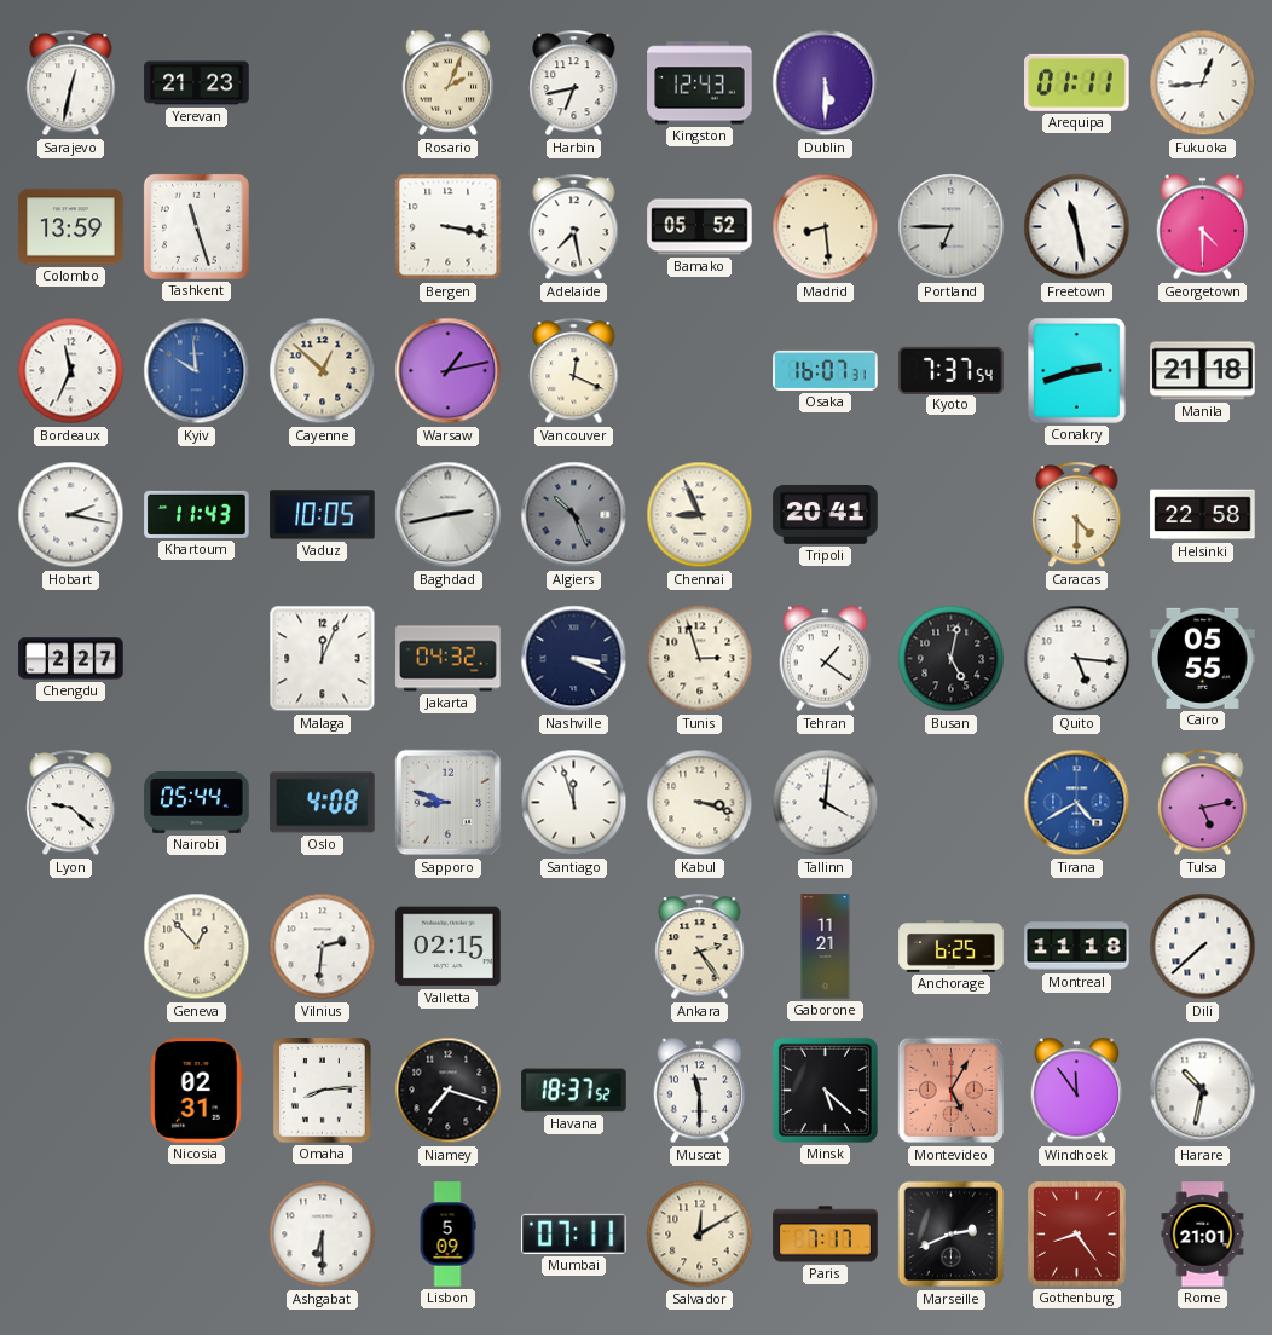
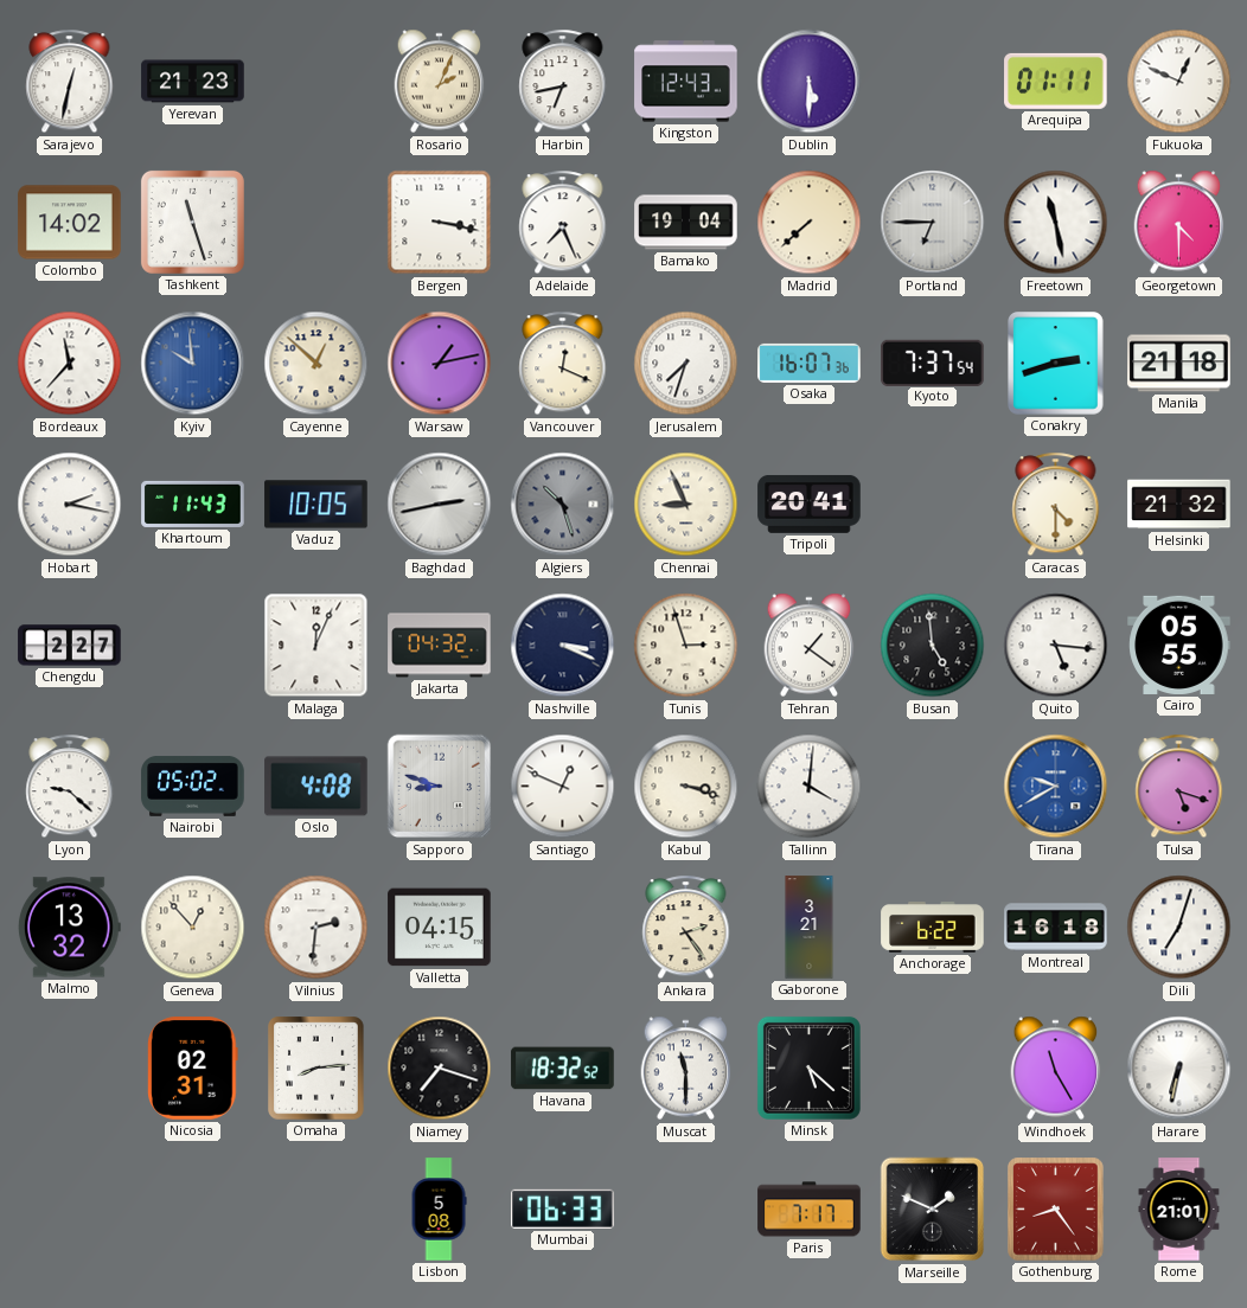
Fukuoka: 12:44 -> 12:49 (1179, 82)
Colombo: 13:59 -> 14:02 (70, 223)
Adelaide: 7:28 -> 7:26 (563, 223)
Bamako: 05:52 -> 19:04 (686, 223)
Madrid: 8:29 -> 7:38 (810, 223)
Bordeaux: 11:34 -> 11:37 (70, 364)
Jerusalem: none -> 7:33 (686, 364)
Osaka: 16:07:31 -> 16:07:36 (810, 363)
Algiers: 10:26 -> 10:27 (563, 505)
Helsinki: 22:58 -> 21:32 (1179, 505)
Busan: 5:02 -> 4:59 (933, 646)
Nairobi: 05:44 -> 05:02 (193, 787)
Santiago: 11:57 -> 12:49 (563, 787)
Tirana: 4:40 -> 9:40 (1056, 787)
Tulsa: 5:13 -> 5:18 (1179, 787)
Malmo: none -> 13:32 (69, 928)
Valletta: 02:15 -> 04:15 (440, 928)
Gaborone: 11:21 -> 3:21 (810, 928)
Anchorage: 6:25 -> 6:22 (933, 928)
Montreal: 11:18 -> 16:18 (1056, 928)
Dili: 7:38 -> 7:03 (1179, 928)
Havana: 18:37 -> 18:32 (563, 1069)
Montevideo: 5:05 -> none (952, 1091)
Windhoek: 11:54 -> 11:25 (1056, 1069)
Harare: 10:32 -> 6:32 (1179, 1069)
Ashgabat: 6:30 -> none (323, 1235)
Lisbon: 5:09 -> 5:08 (439, 1210)
Mumbai: 07:11 -> 06:33 (563, 1208)
Salvador: 12:10 -> none (700, 1235)
Marseille: 2:41 -> 1:49 (933, 1210)
